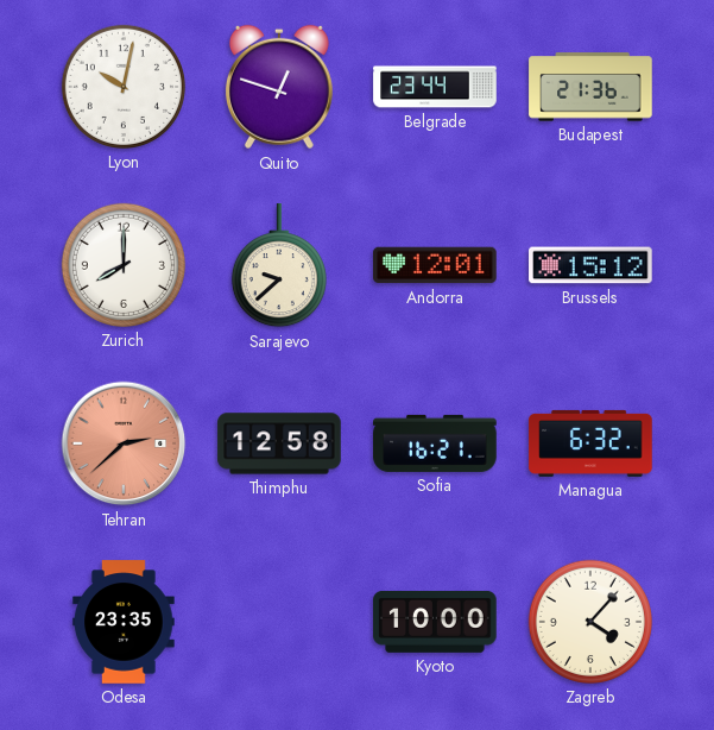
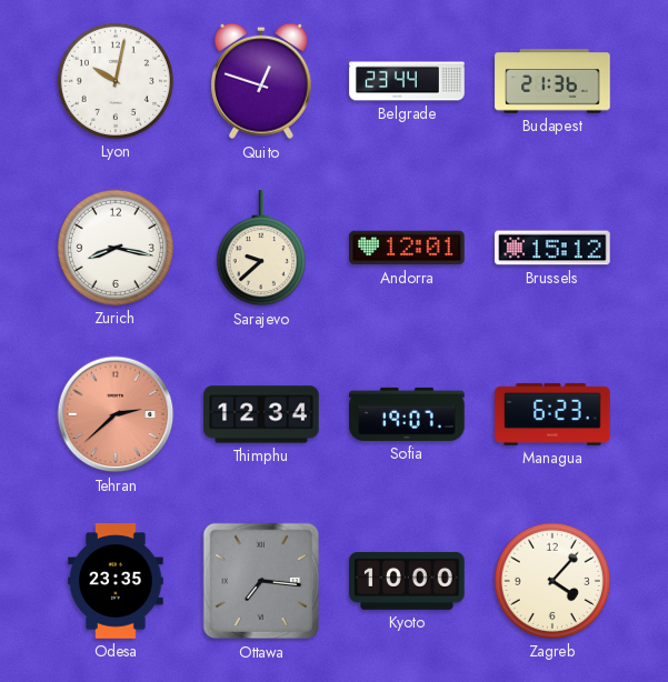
Zurich: 8:00 -> 8:17 (116, 248)
Thimphu: 12:58 -> 12:34 (261, 414)
Sofia: 16:21 -> 19:07 (407, 414)
Managua: 6:32 -> 6:23 (552, 414)
Ottawa: none -> 7:16 (261, 581)
